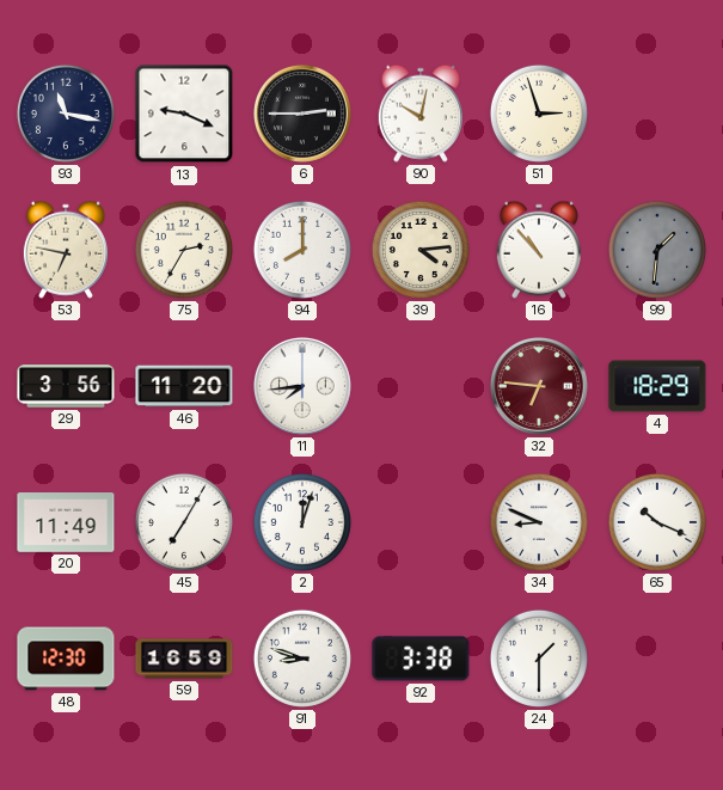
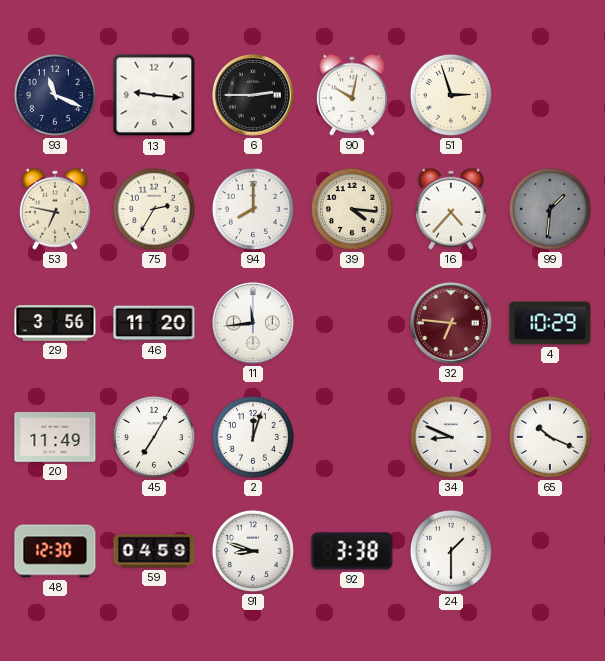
93: 11:17 -> 11:19 (55, 95)
13: 9:19 -> 9:16 (154, 95)
39: 4:14 -> 4:16 (352, 209)
16: 10:53 -> 4:37 (451, 209)
11: 7:44 -> 11:44 (253, 323)
4: 18:29 -> 10:29 (550, 323)
59: 16:59 -> 04:59 (154, 551)
